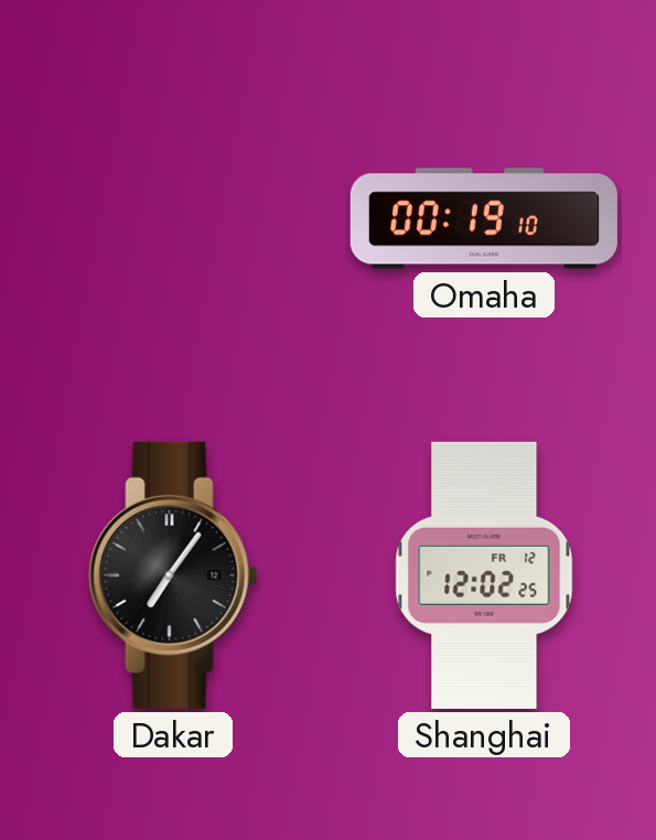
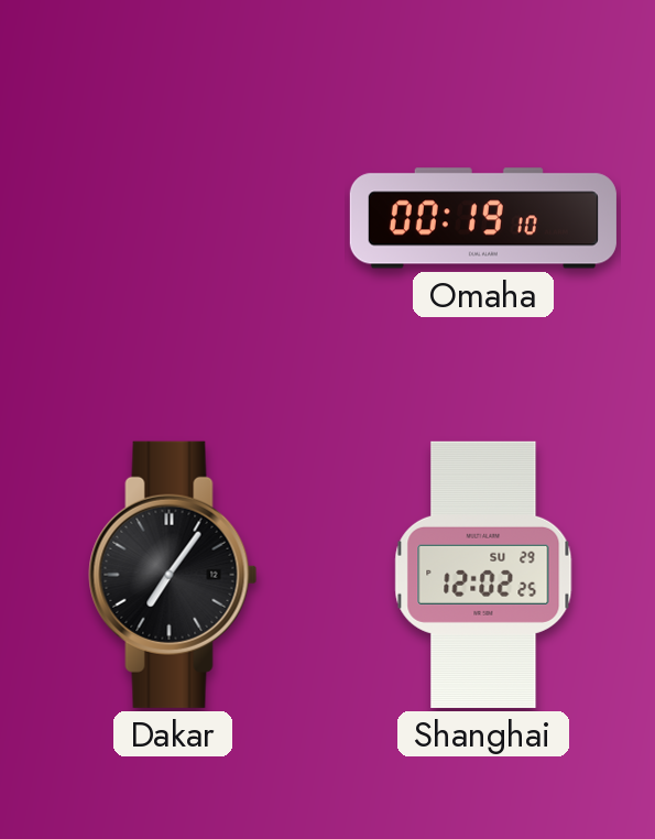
Shanghai date: FR 12 -> SU 29 (483, 575)
